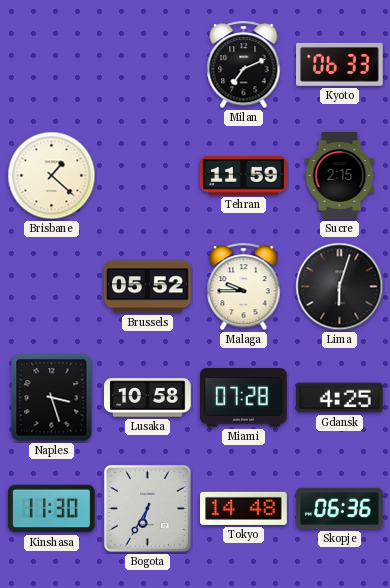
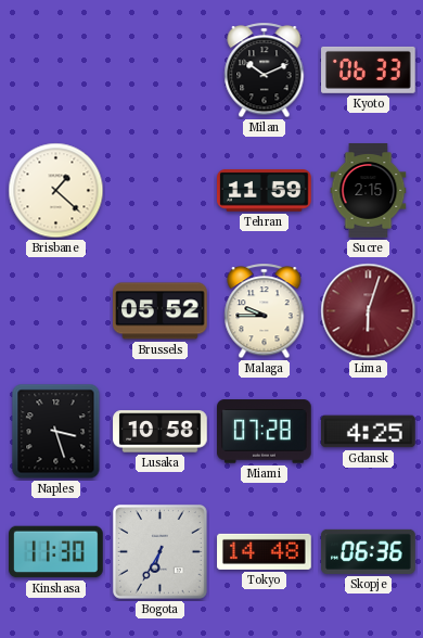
Milan: 7:11 -> 10:11 (265, 71)
Lima dial: black -> burgundy (369, 311)
